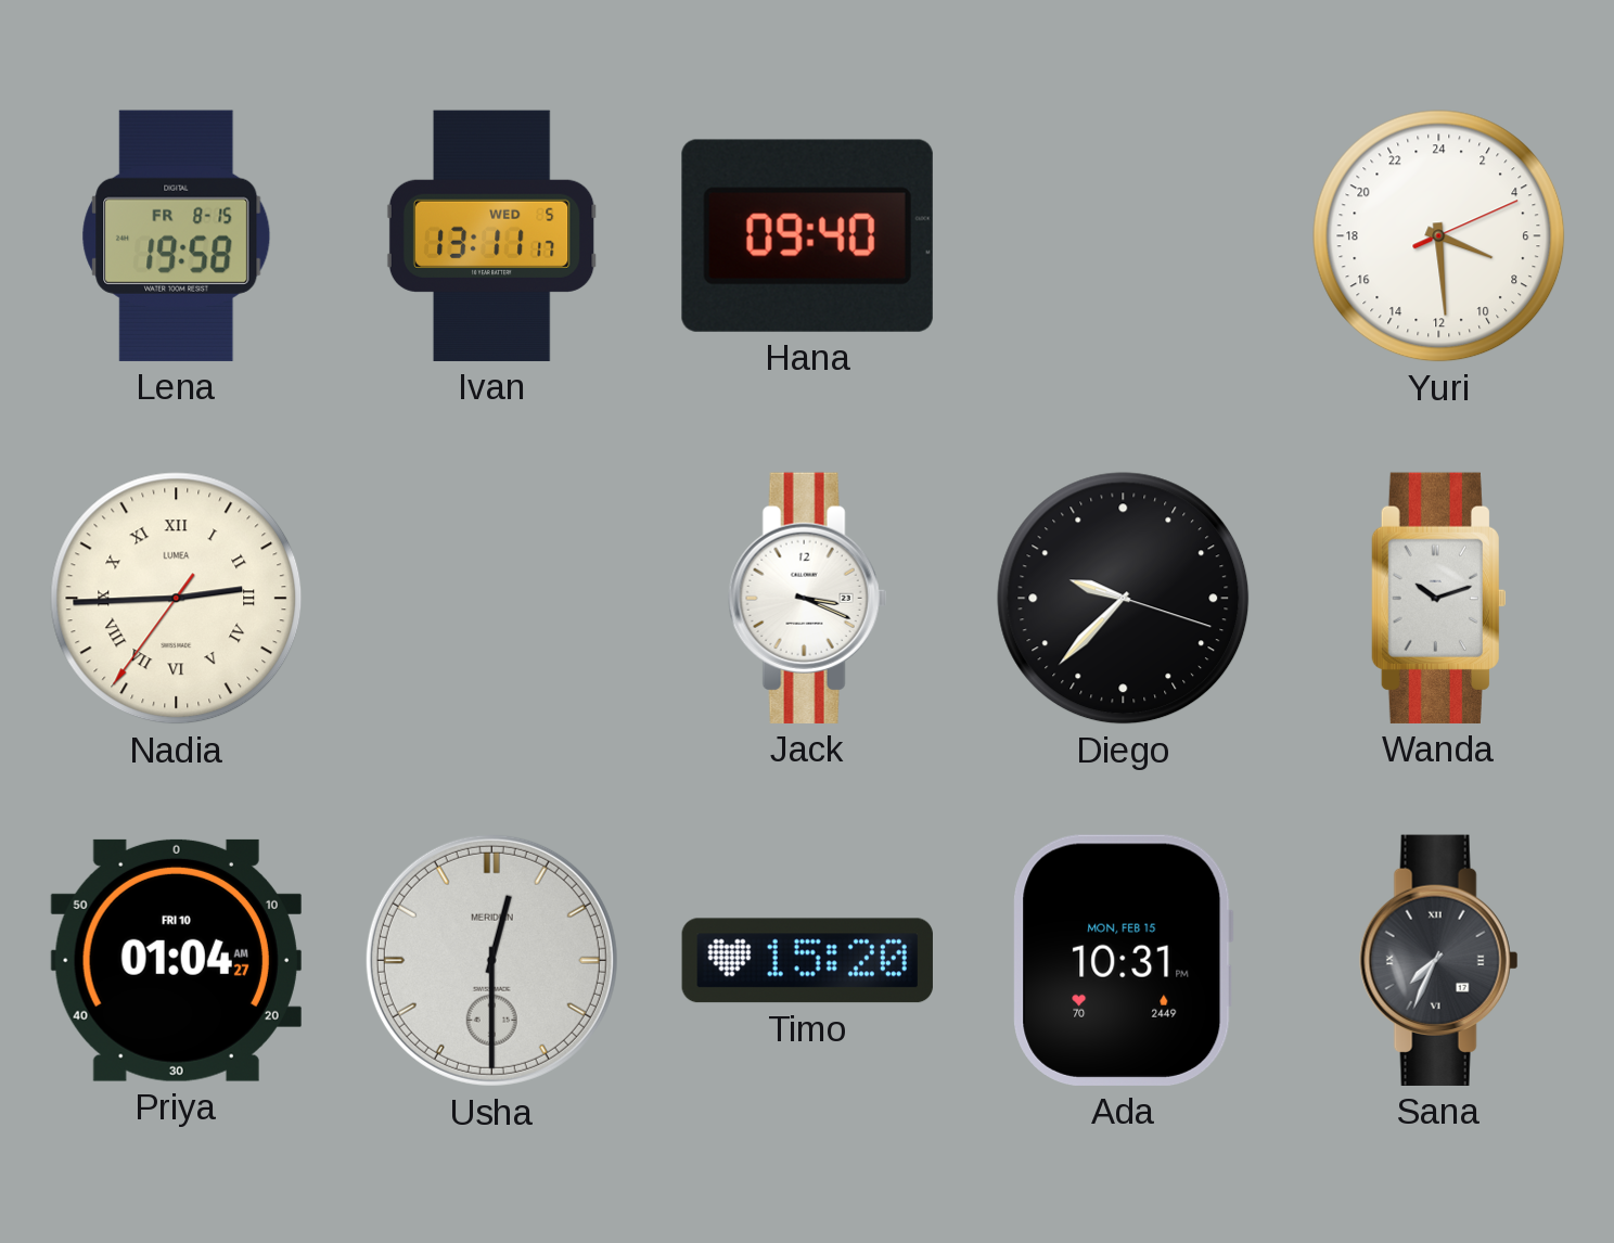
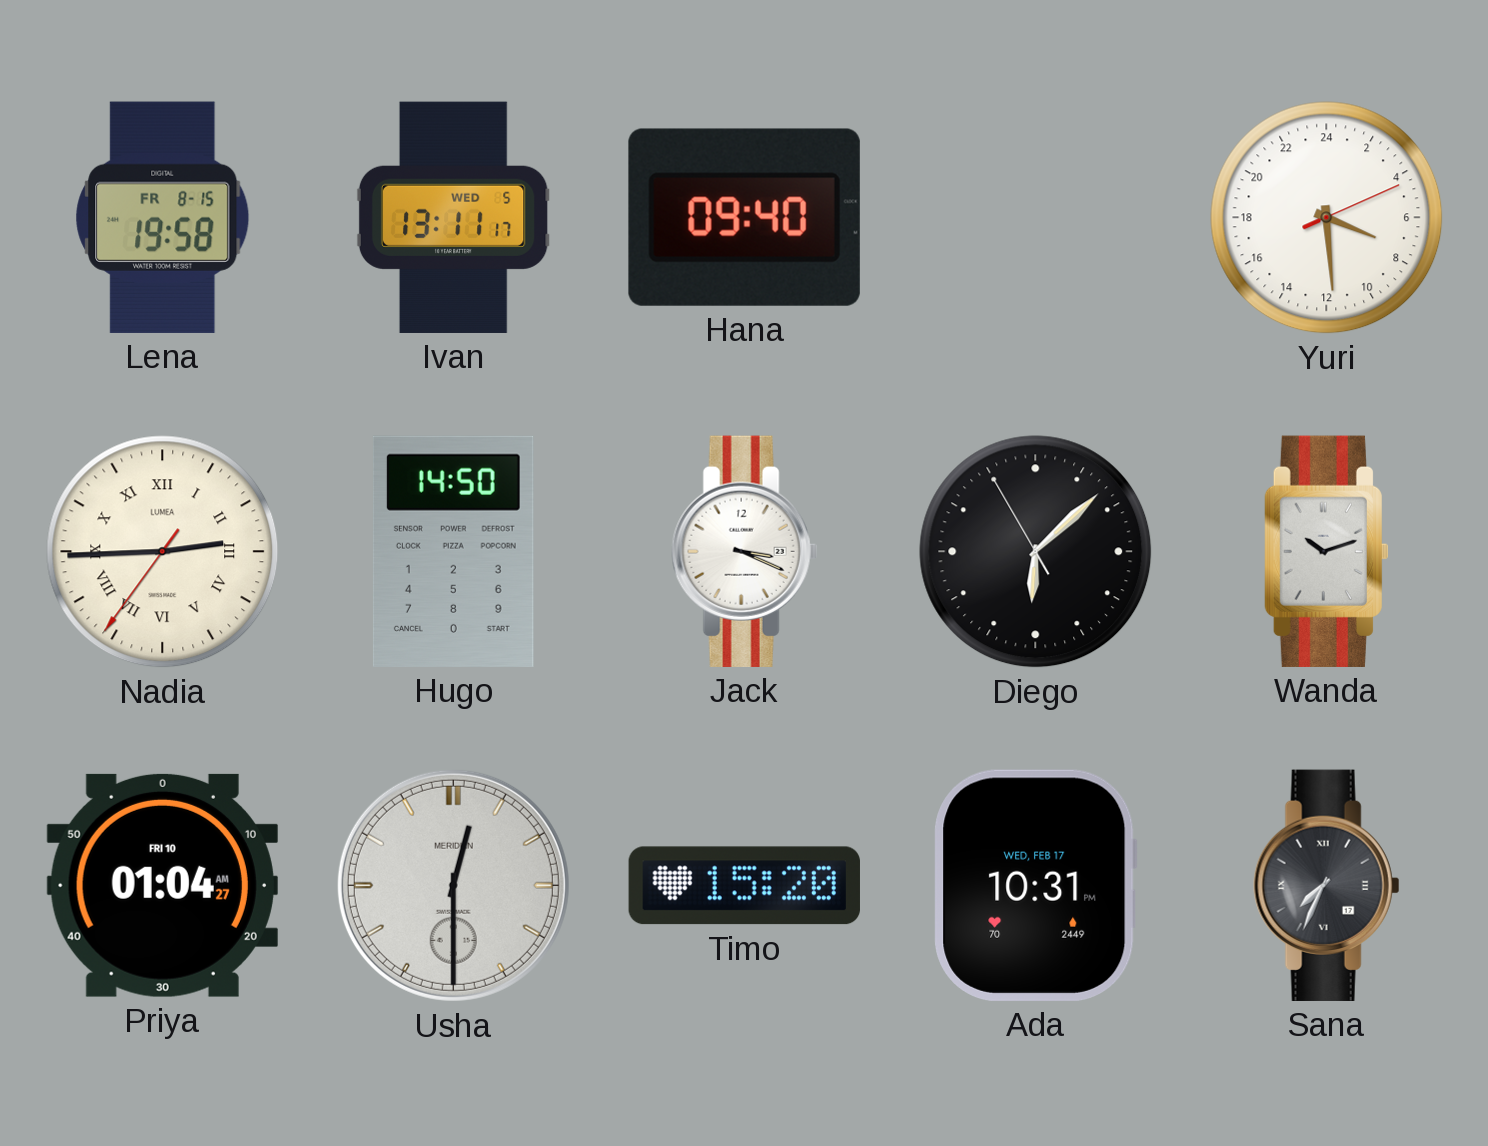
Hugo: none -> 14:50 (453, 551)
Diego: 9:37 -> 6:07 (1036, 552)
Ada date: MON, FEB 15 -> WED, FEB 17 (1035, 885)
